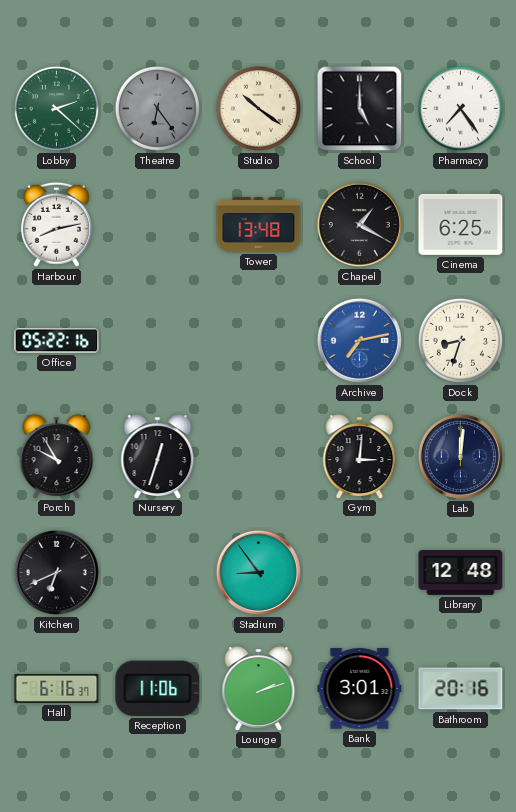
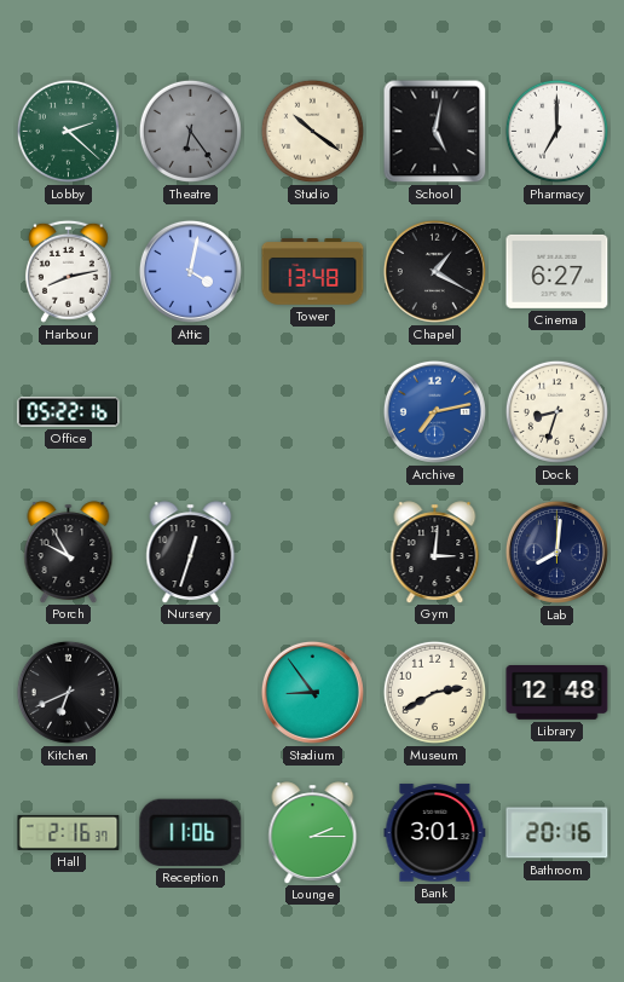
School: 5:00 -> 5:02 (435, 132)
Pharmacy: 7:24 -> 7:00 (556, 131)
Attic: none -> 4:02 (190, 271)
Cinema: 6:25 -> 6:27 (557, 271)
Lab: 12:01 -> 8:01 (556, 551)
Museum: none -> 2:40 (434, 692)
Hall: 6:16 -> 2:16 (69, 832)
Lounge: 2:12 -> 2:15 (313, 832)
